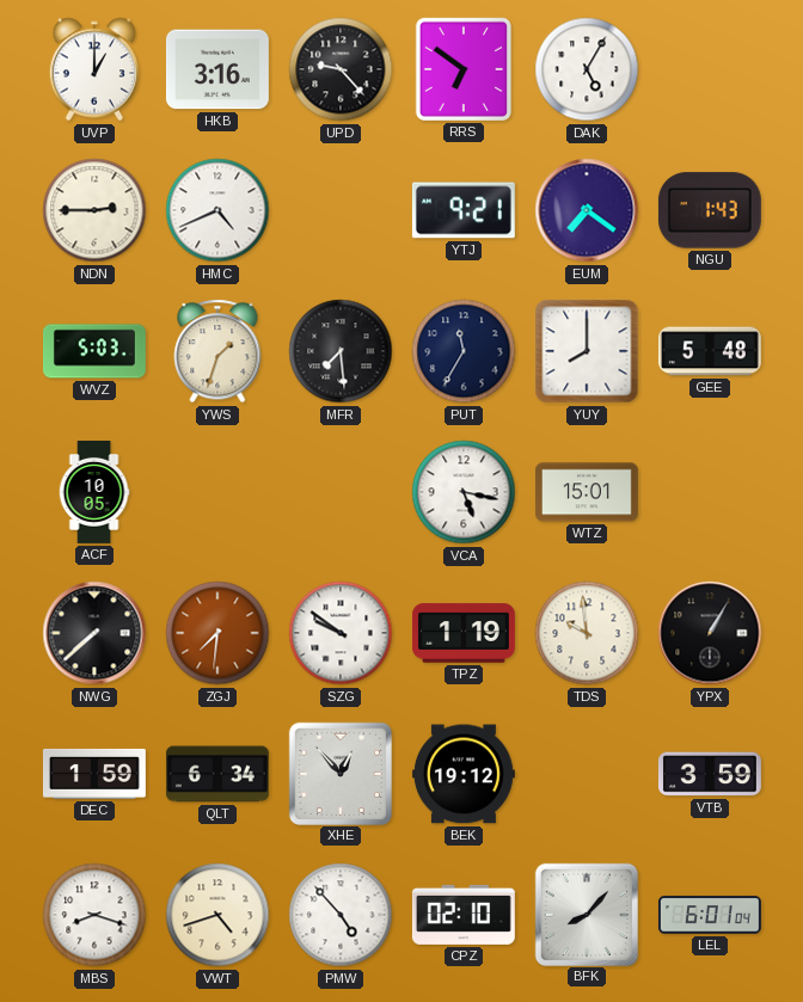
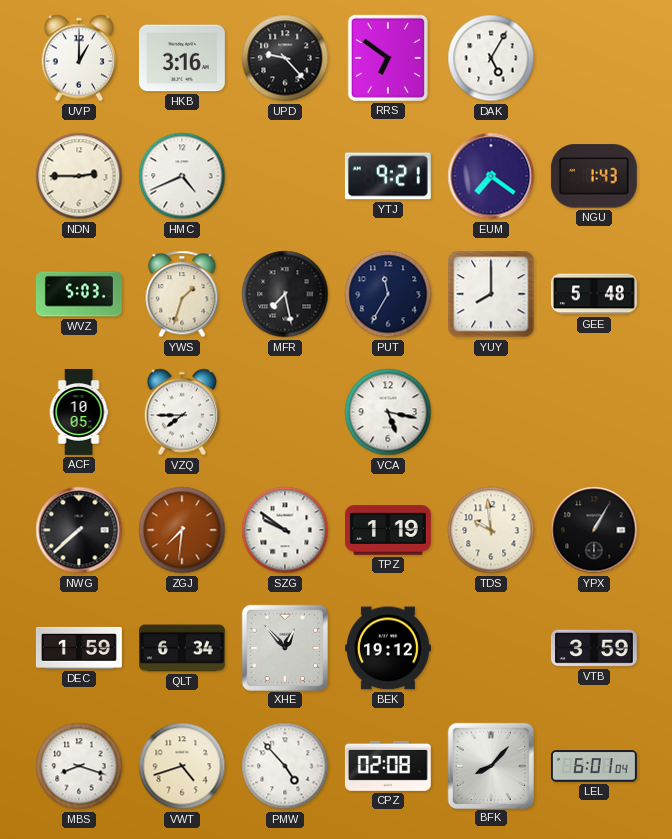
MFR: 7:29 -> 7:28 (285, 294)
VZQ: none -> 7:45 (182, 412)
WTZ: 15:01 -> none (587, 492)
CPZ: 02:10 -> 02:08 (388, 766)
